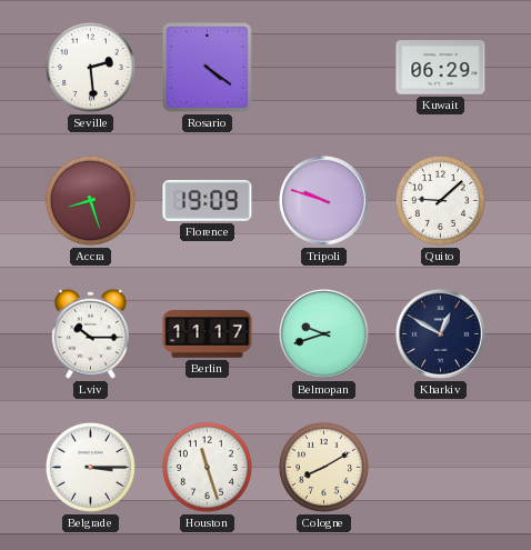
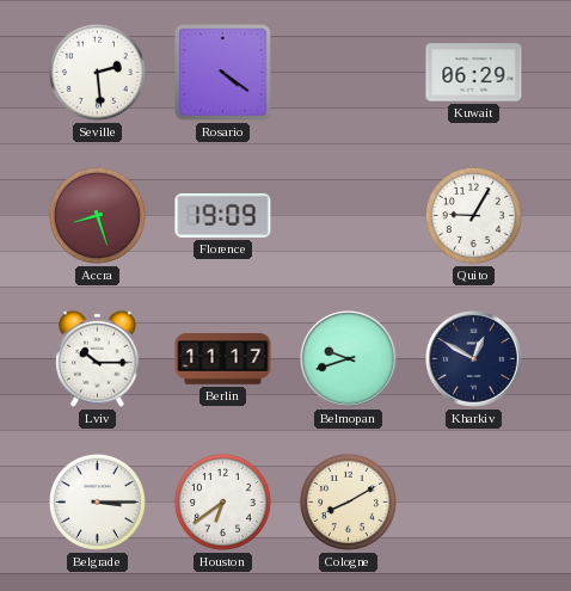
Tripoli: 9:48 -> none (324, 201)
Quito: 9:08 -> 9:05 (473, 215)
Houston: 11:27 -> 6:39 (222, 501)
